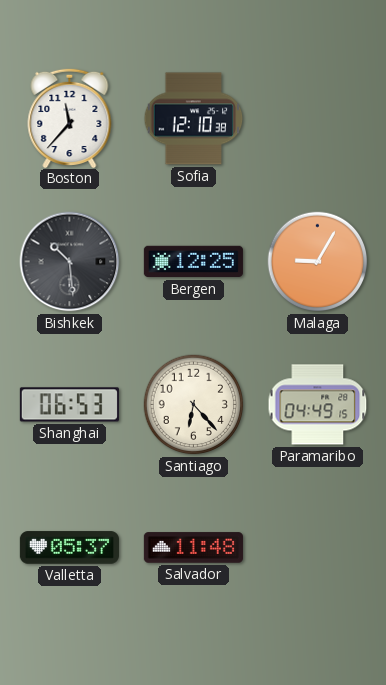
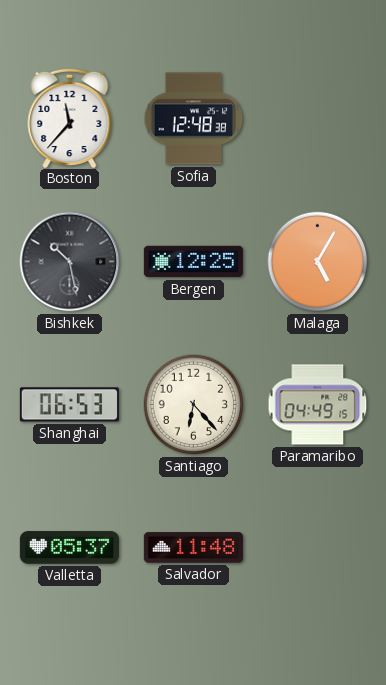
Sofia: 12:10 -> 12:48 (194, 119)
Bishkek: 10:29 -> 10:28 (70, 262)
Malaga: 9:05 -> 5:05 (318, 262)
